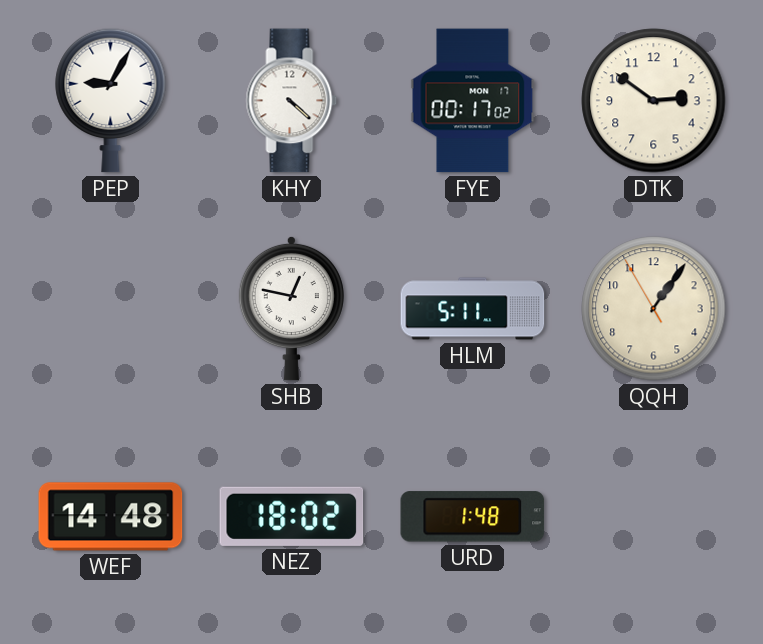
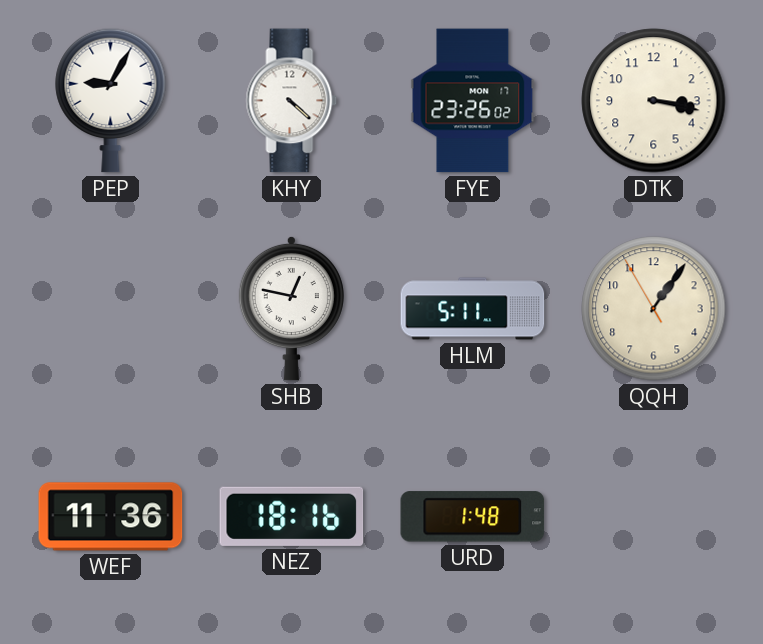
FYE: 00:17 -> 23:26 (473, 101)
DTK: 2:51 -> 3:17 (654, 101)
WEF: 14:48 -> 11:36 (111, 517)
NEZ: 18:02 -> 18:16 (292, 516)
